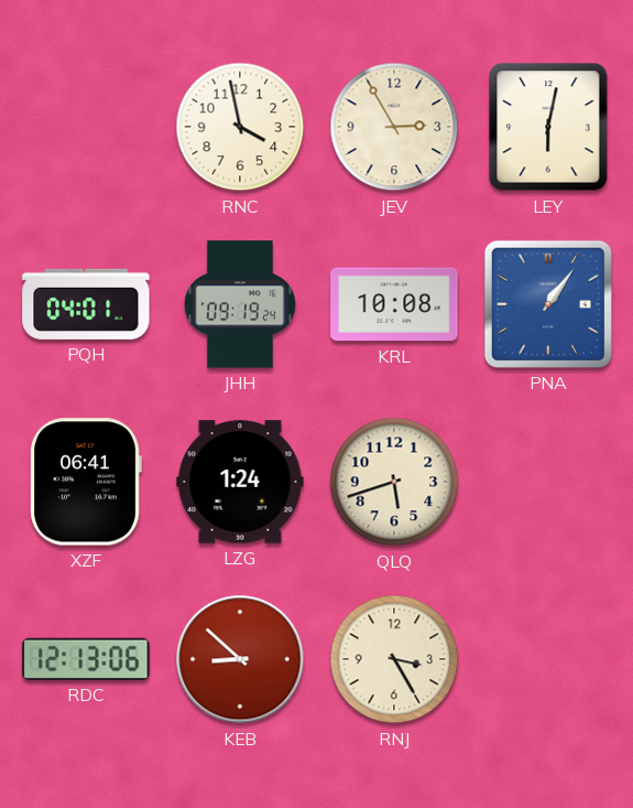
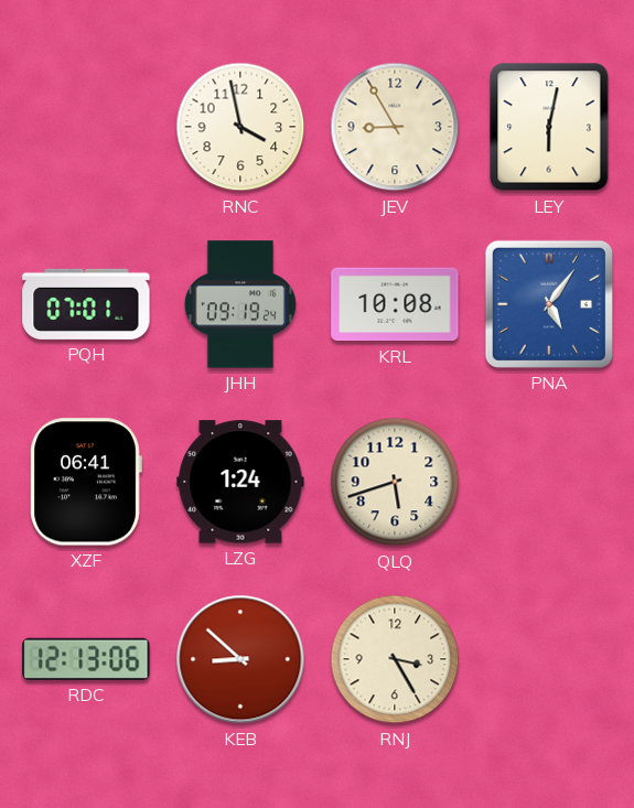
JEV: 2:55 -> 8:55 (395, 127)
PQH: 04:01 -> 07:01 (86, 304)
PNA: 1:06 -> 5:06 (549, 304)
